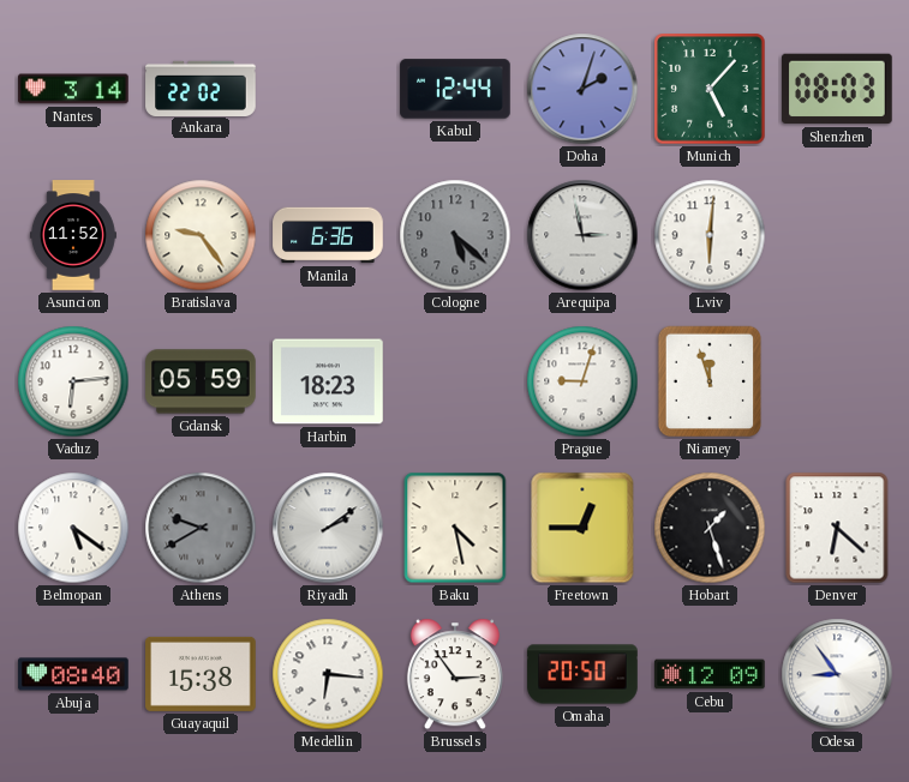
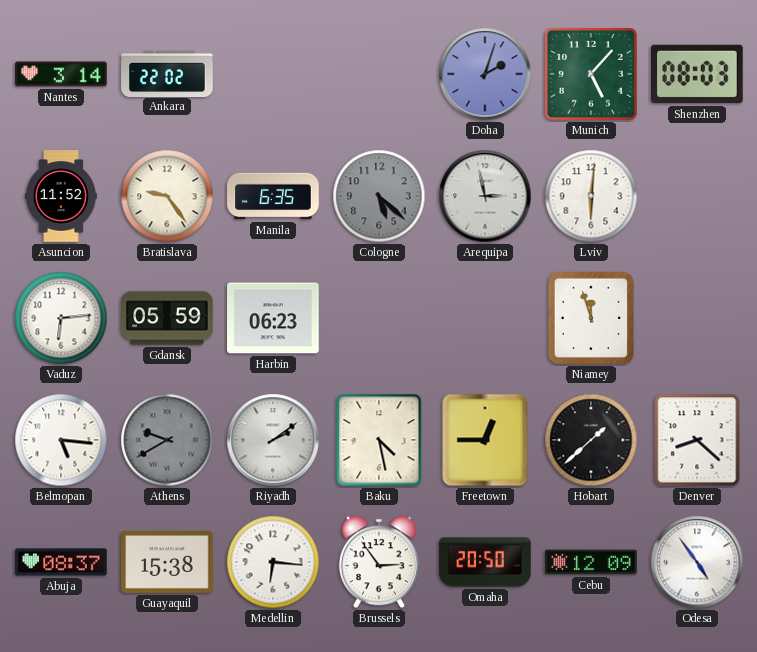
Kabul: 12:44 -> none (455, 89)
Manila: 6:36 -> 6:35 (273, 196)
Harbin: 18:23 -> 06:23 (273, 318)
Prague: 9:03 -> none (582, 381)
Belmopan: 5:21 -> 5:16 (61, 440)
Hobart: 1:27 -> 1:38 (591, 440)
Denver: 6:22 -> 8:22 (697, 440)
Abuja: 08:40 -> 08:37 (61, 562)
Odesa: 8:54 -> 4:54 (697, 562)
